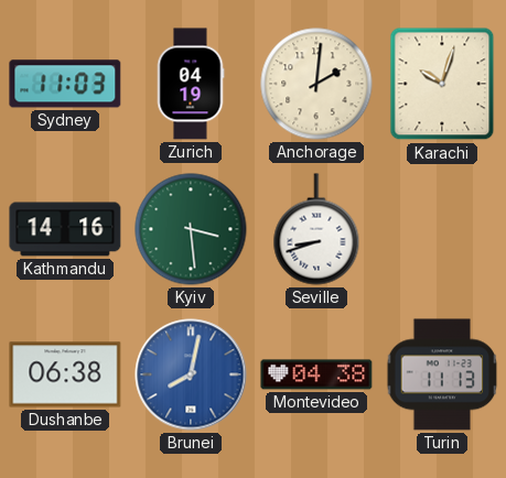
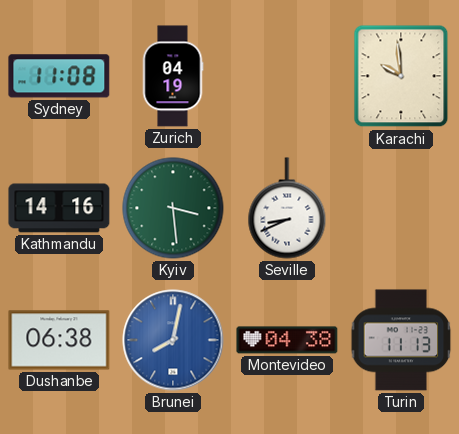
Sydney: 11:03 -> 11:08 (59, 76)
Anchorage: 2:01 -> none (316, 84)
Karachi: 10:03 -> 9:59 (401, 76)
Seville: 8:42 -> 8:41 (287, 208)
